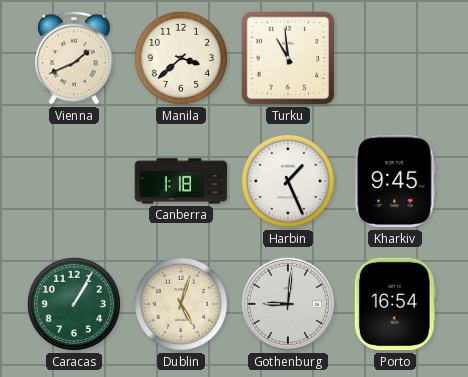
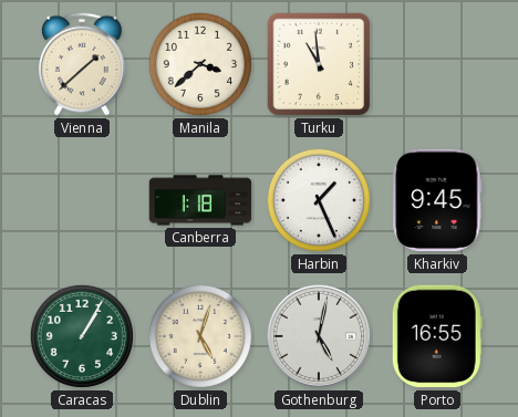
Vienna: 1:41 -> 1:38 (82, 64)
Gothenburg: 9:01 -> 5:02 (319, 336)
Porto: 16:54 -> 16:55 (437, 336)
